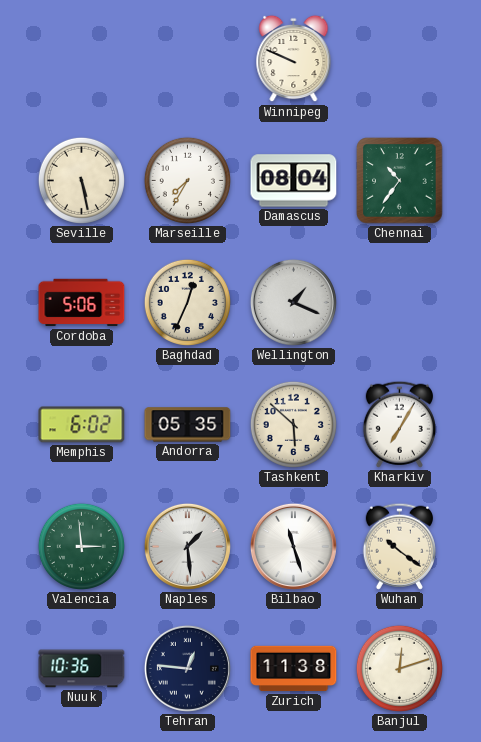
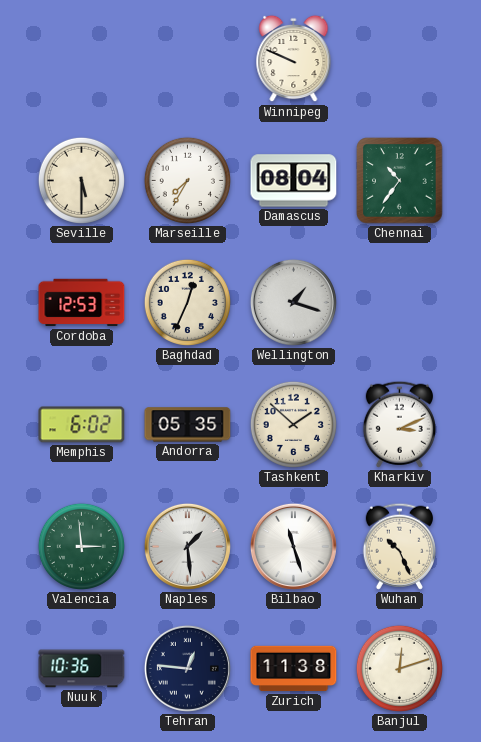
Seville: 5:28 -> 5:30 (81, 180)
Cordoba: 5:06 -> 12:53 (82, 303)
Wellington: 1:19 -> 1:18 (293, 302)
Tashkent: 5:52 -> 1:52 (293, 424)
Kharkiv: 7:05 -> 3:11 (399, 424)
Wuhan: 10:21 -> 10:26 (399, 546)
